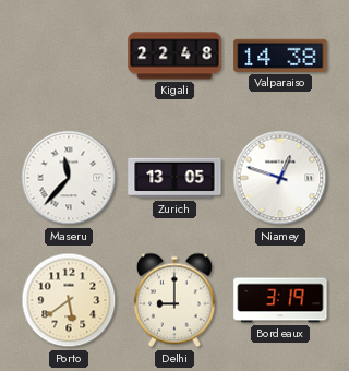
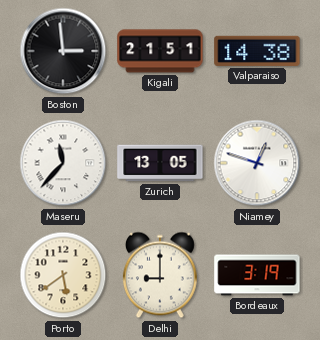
Boston: none -> 2:59 (63, 51)
Kigali: 22:48 -> 21:51 (160, 51)
